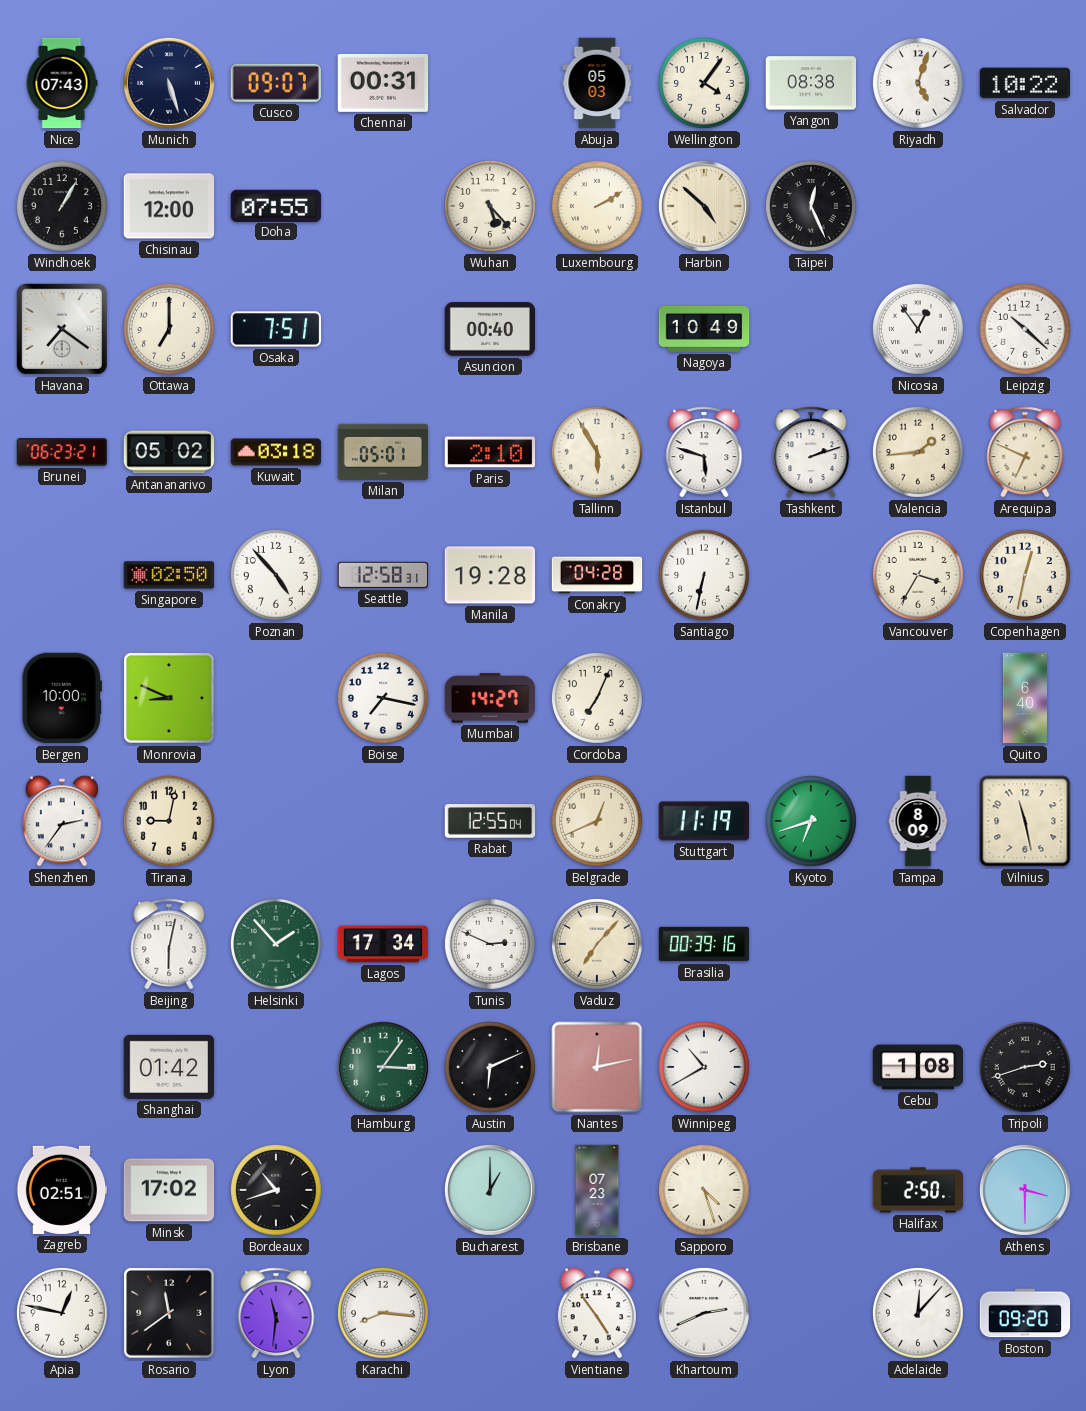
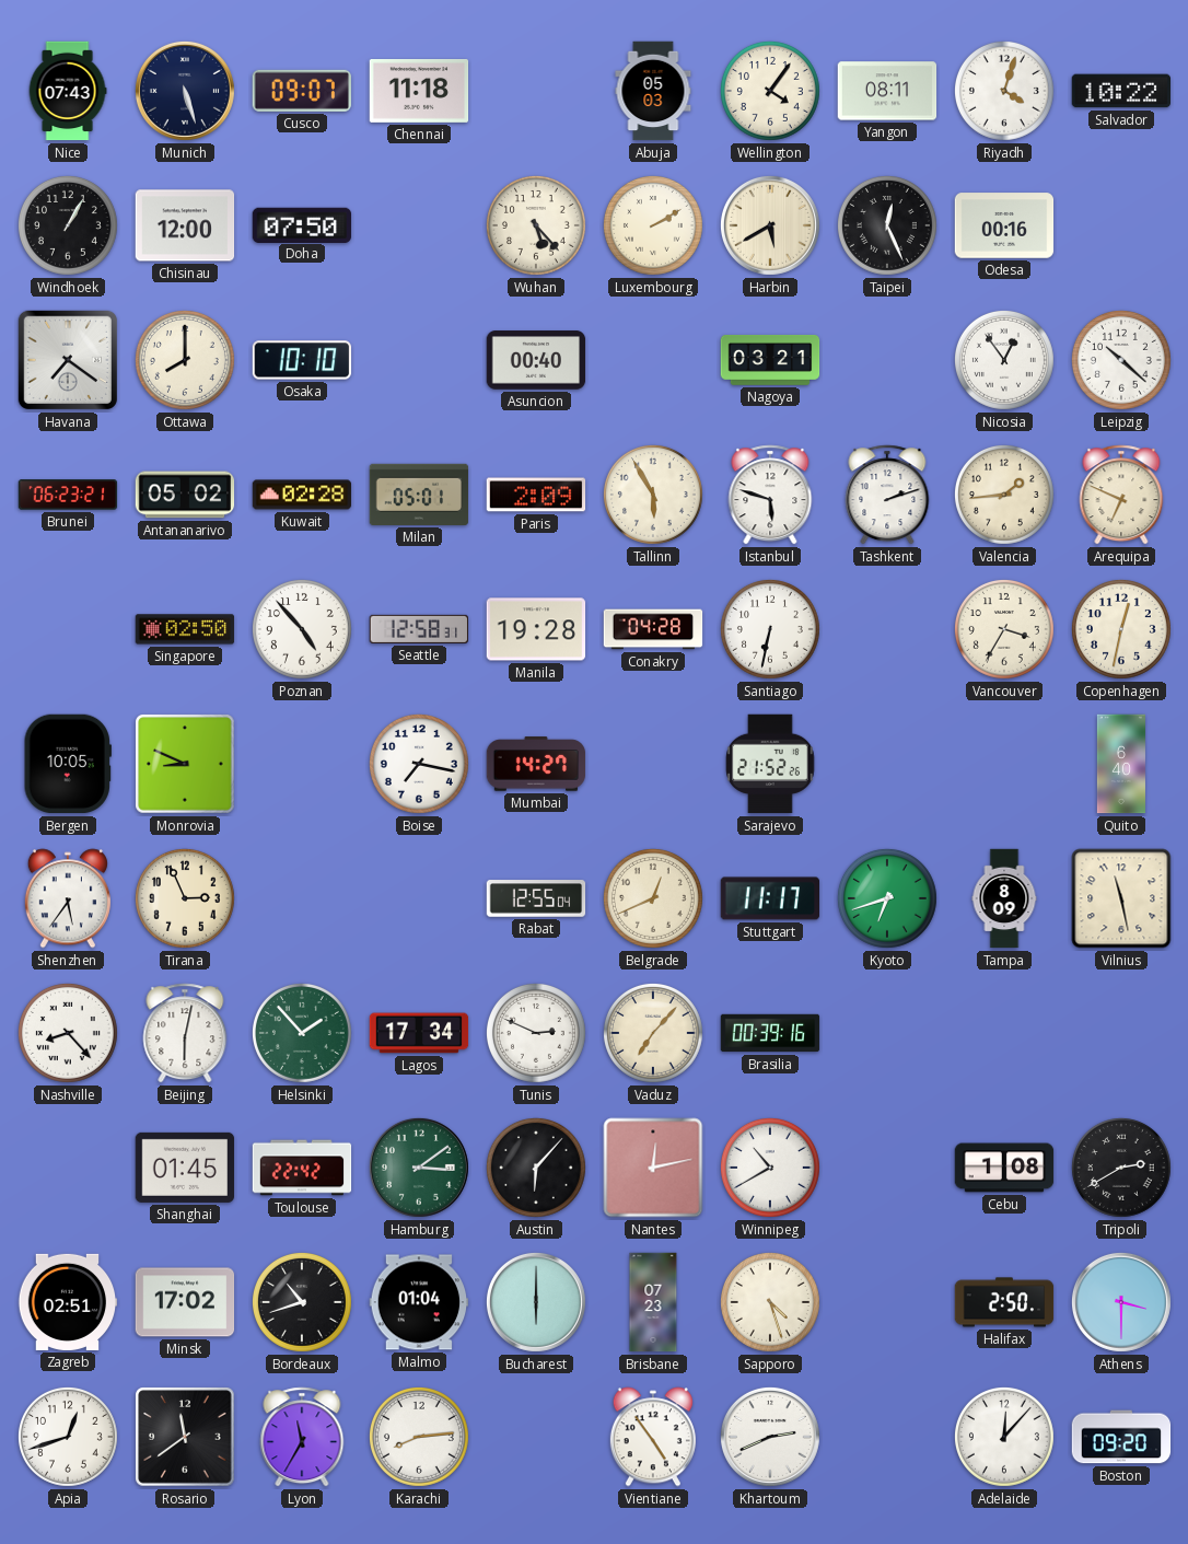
Chennai: 00:31 -> 11:18 (419, 91)
Yangon: 08:38 -> 08:11 (887, 91)
Riyadh: 5:03 -> 4:03 (1004, 91)
Doha: 07:55 -> 07:50 (302, 224)
Harbin: 4:52 -> 5:40 (770, 225)
Odesa: none -> 00:16 (1004, 225)
Ottawa: 7:00 -> 8:00 (185, 360)
Osaka: 7:51 -> 10:10 (302, 360)
Nagoya: 10:49 -> 03:21 (770, 361)
Kuwait: 03:18 -> 02:28 (302, 495)
Paris: 2:10 -> 2:09 (536, 495)
Bergen: 10:00 -> 10:05 (68, 764)
Cordoba: 7:04 -> none (597, 698)
Sarajevo: none -> 21:52 (770, 764)
Shenzhen: 2:36 -> 5:36 (68, 898)
Tirana: 9:02 -> 2:56 (185, 898)
Stuttgart: 11:19 -> 11:17 (770, 898)
Nashville: none -> 8:23 (68, 1033)
Shanghai: 01:42 -> 01:45 (185, 1168)
Toulouse: none -> 22:42 (302, 1168)
Hamburg: 3:06 -> 3:09 (419, 1168)
Austin: 6:11 -> 6:07 (536, 1168)
Tripoli: 2:42 -> 2:40 (1121, 1168)
Malmo: none -> 01:04 (419, 1302)
Bucharest: 1:00 -> 6:00 (536, 1302)
Apia: 12:47 -> 12:42 (68, 1437)
Lyon: 11:31 -> 11:35 (302, 1437)
Karachi: 8:16 -> 8:14 (419, 1437)
